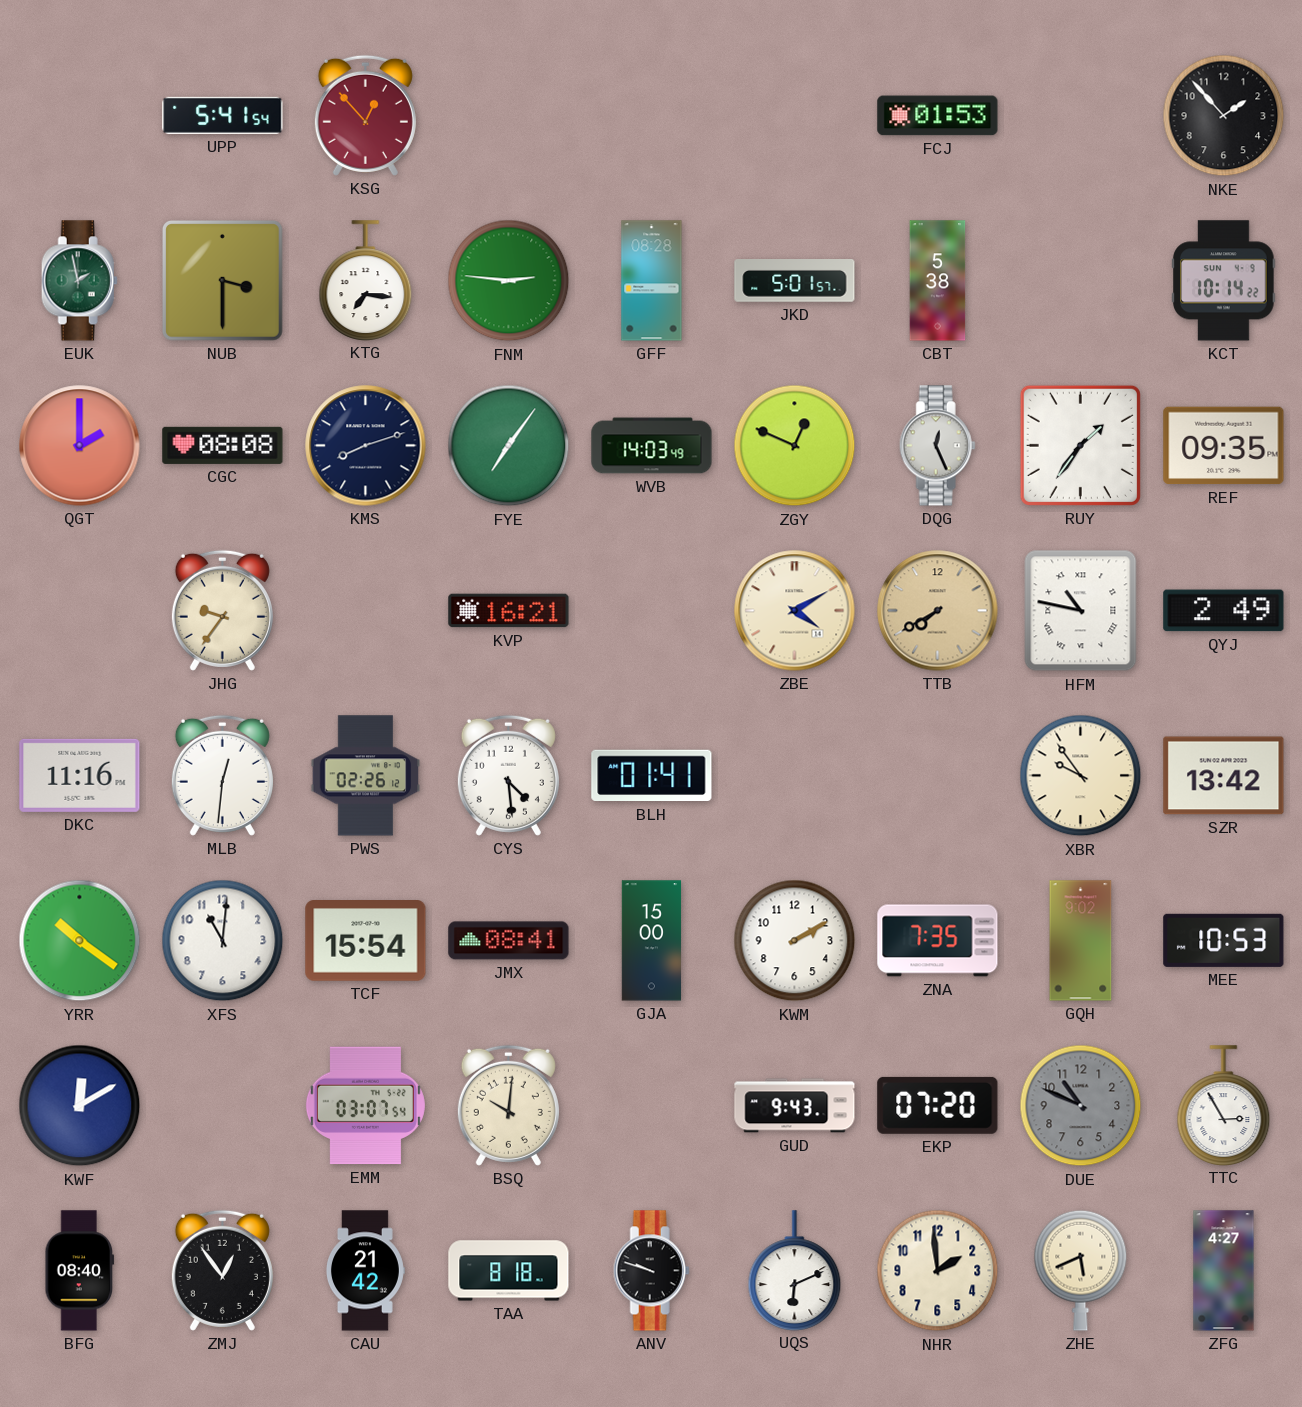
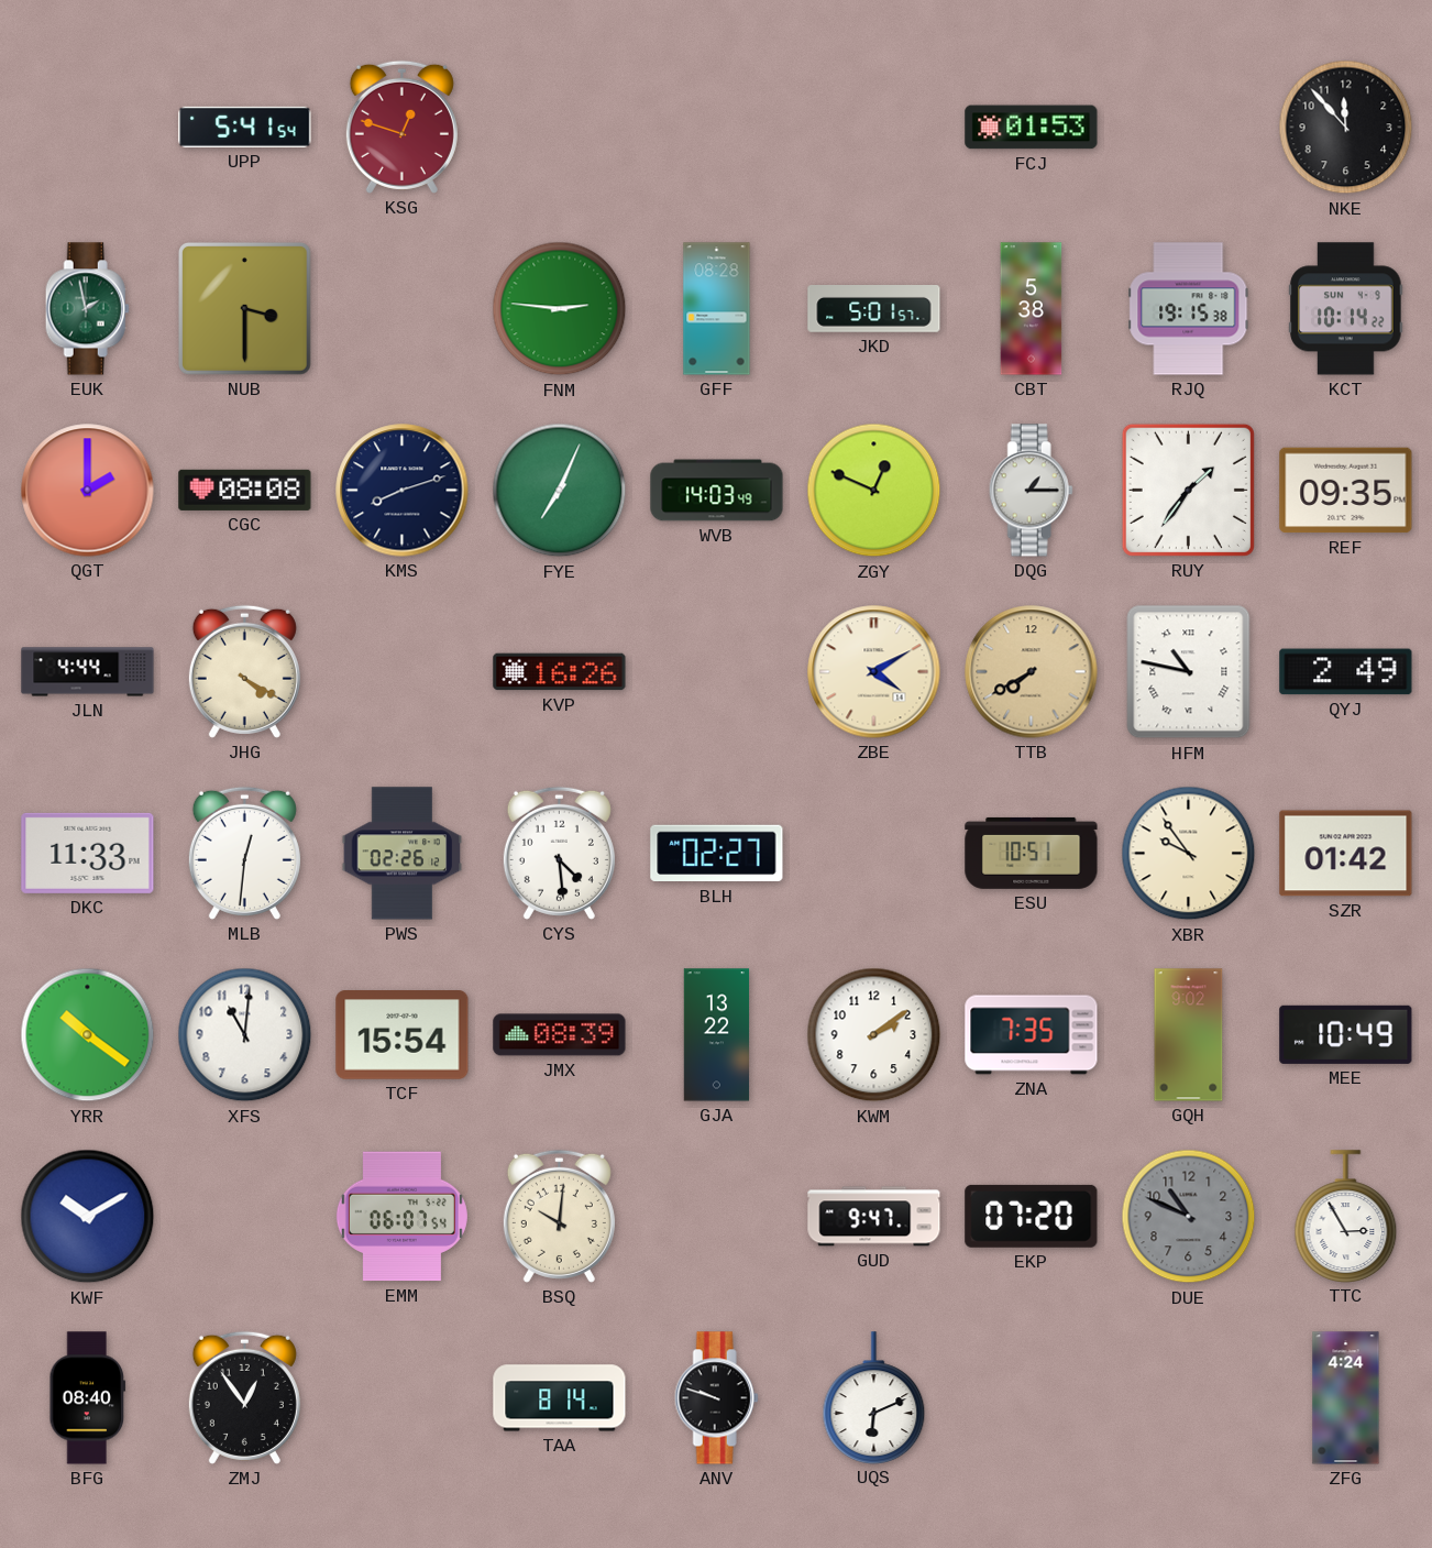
KSG: 12:53 -> 12:48 (401, 127)
NKE: 1:53 -> 11:53 (1346, 128)
KTG: 7:16 -> none (366, 280)
RJQ: none -> 19:15 (1189, 309)
FYE: 7:06 -> 7:04 (560, 491)
DQG: 12:26 -> 1:15 (1031, 491)
JLN: none -> 4:44 (88, 672)
JHG: 9:36 -> 4:20 (244, 671)
KVP: 16:21 -> 16:26 (560, 672)
DKC: 11:16 -> 11:33 (88, 853)
BLH: 01:41 -> 02:27 (717, 854)
ESU: none -> 10:51 (1032, 853)
SZR: 13:42 -> 01:42 (1346, 854)
JMX: 08:41 -> 08:39 (560, 1035)
GJA: 15:00 -> 13:22 (717, 1035)
KWM: 2:10 -> 2:09 (874, 1035)
MEE: 10:53 -> 10:49 (1346, 1034)
KWF: 12:10 -> 10:10 (88, 1217)
EMM: 03:07 -> 06:07 (401, 1217)
GUD: 9:43 -> 9:47 (874, 1217)
CAU: 21:42 -> none (365, 1271)
TAA: 8:18 -> 8:14 (560, 1398)
NHR: 1:59 -> none (938, 1271)
ZHE: 5:41 -> none (1081, 1270)
ZFG: 4:27 -> 4:24 (1346, 1398)
